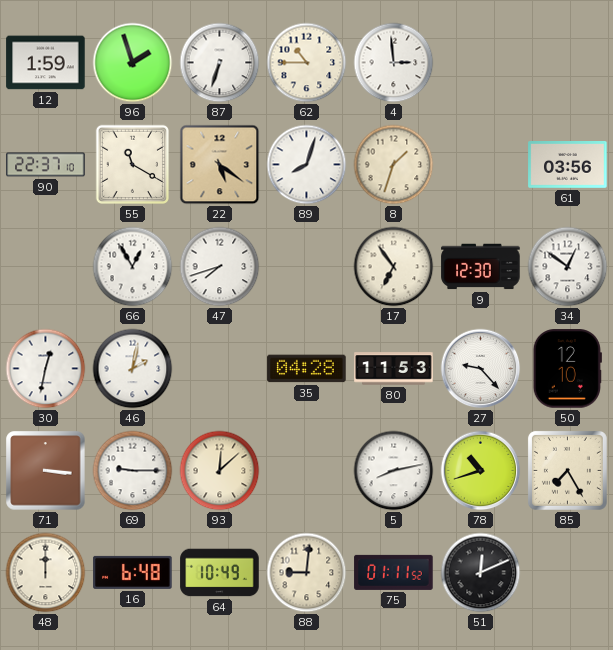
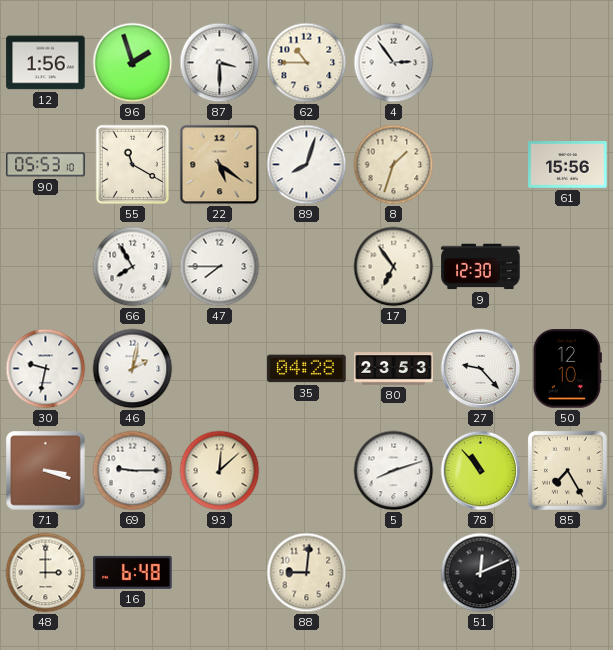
12: 1:59 -> 1:56 (46, 63)
87: 6:33 -> 3:30 (220, 63)
4: 2:59 -> 2:54 (394, 63)
90: 22:37 -> 05:53 (46, 165)
61: 03:56 -> 15:56 (568, 165)
66: 12:55 -> 7:55 (133, 267)
47: 7:42 -> 7:45 (220, 267)
34: 12:51 -> none (568, 267)
30: 12:32 -> 9:32 (46, 369)
80: 11:53 -> 23:53 (394, 369)
71: 3:16 -> 3:18 (46, 471)
5: 8:13 -> 8:12 (394, 471)
78: 10:42 -> 10:53 (481, 471)
48: 12:00 -> 3:00 (46, 573)
64: 10:49 -> none (220, 573)
75: 01:11 -> none (394, 572)
